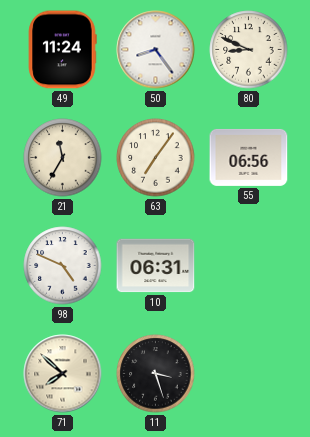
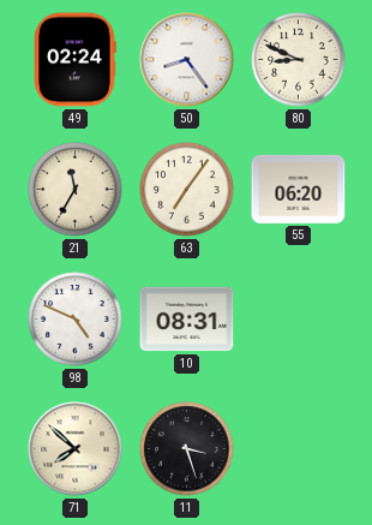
49: 11:24 -> 02:24 (74, 60)
55: 06:56 -> 06:20 (299, 189)
10: 06:31 -> 08:31 (187, 320)
